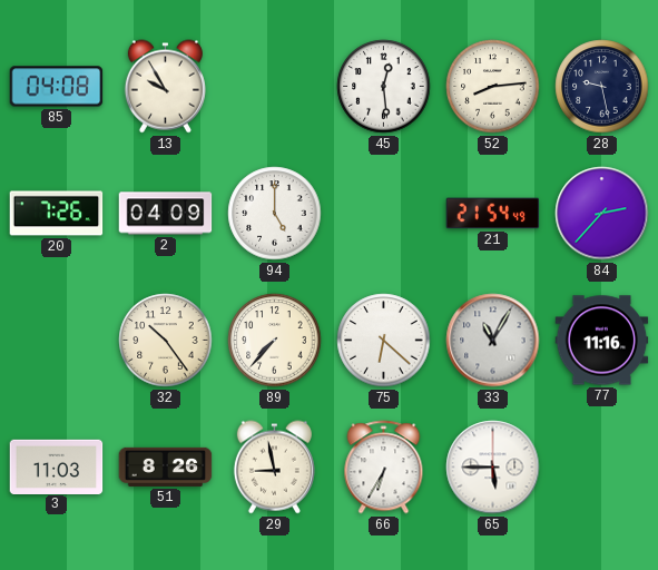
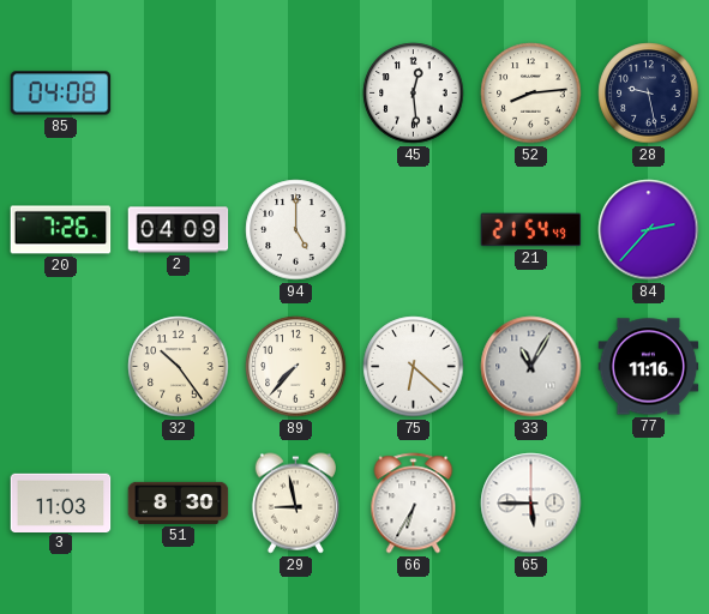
13: 9:55 -> none (165, 87)
51: 8:26 -> 8:30 (179, 502)
